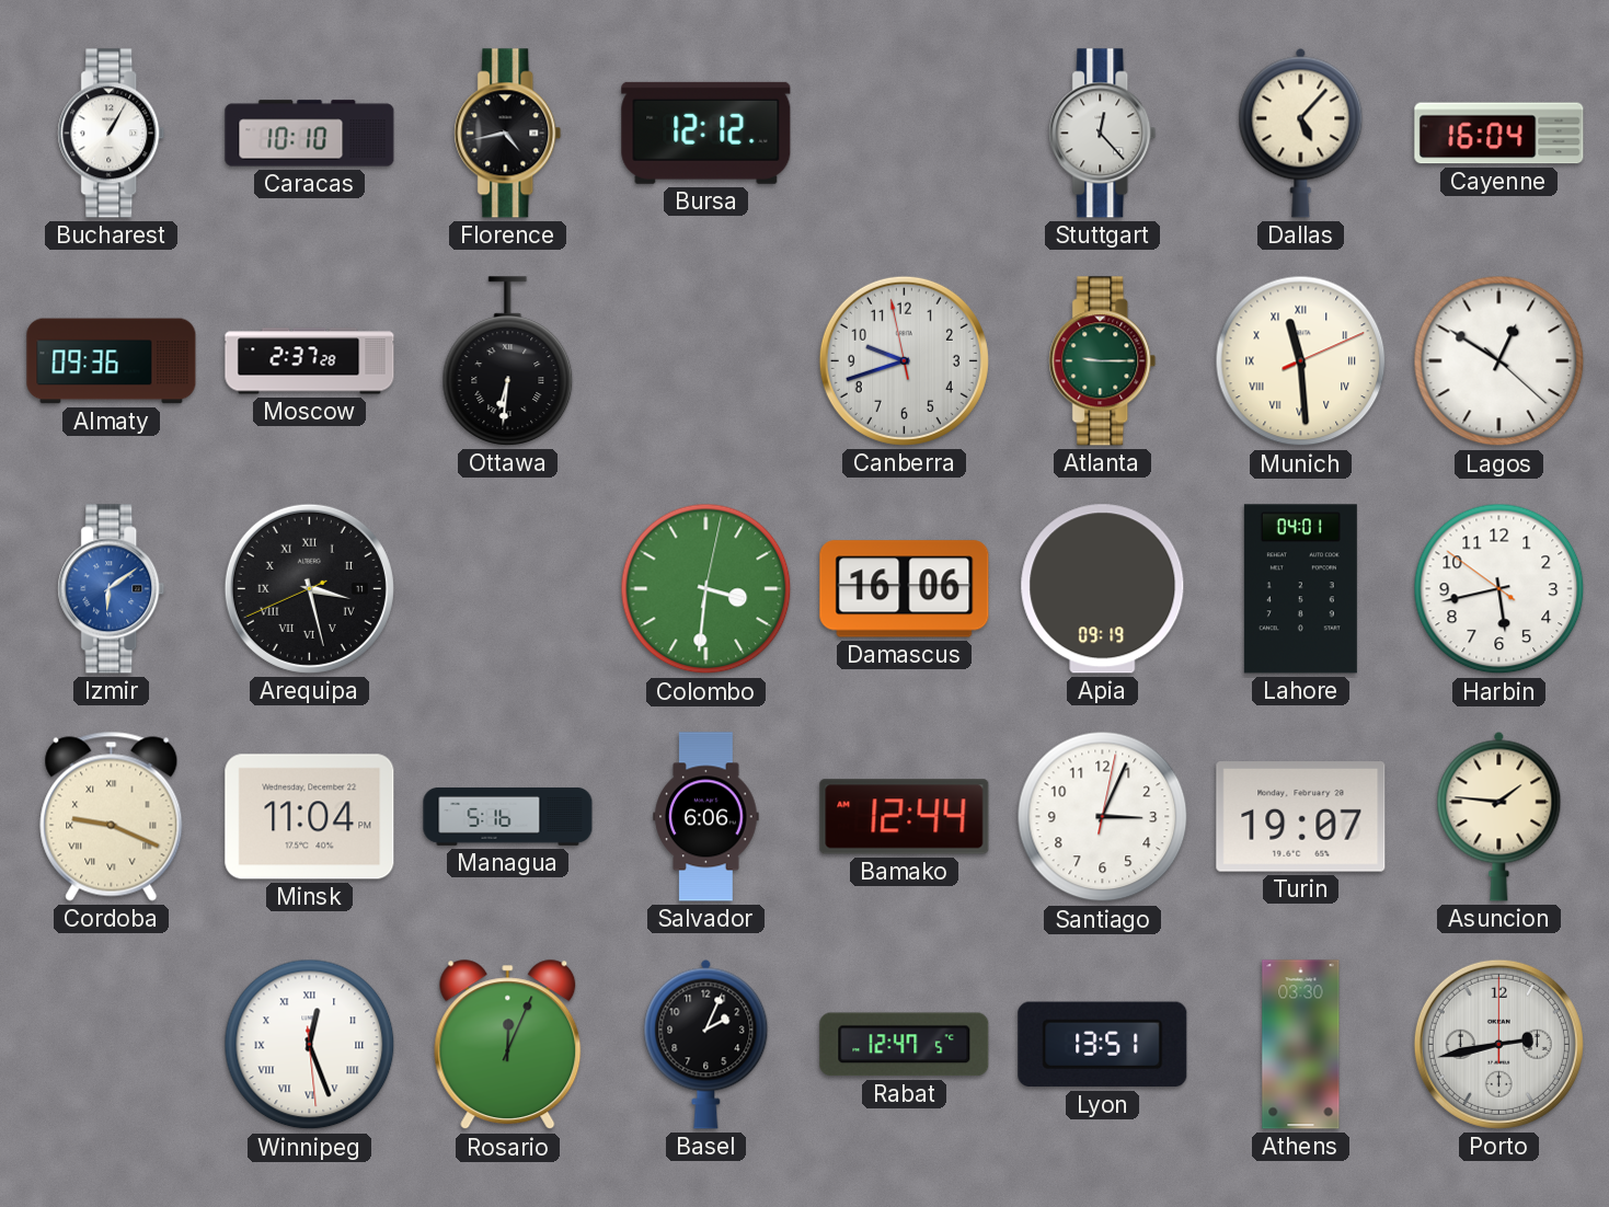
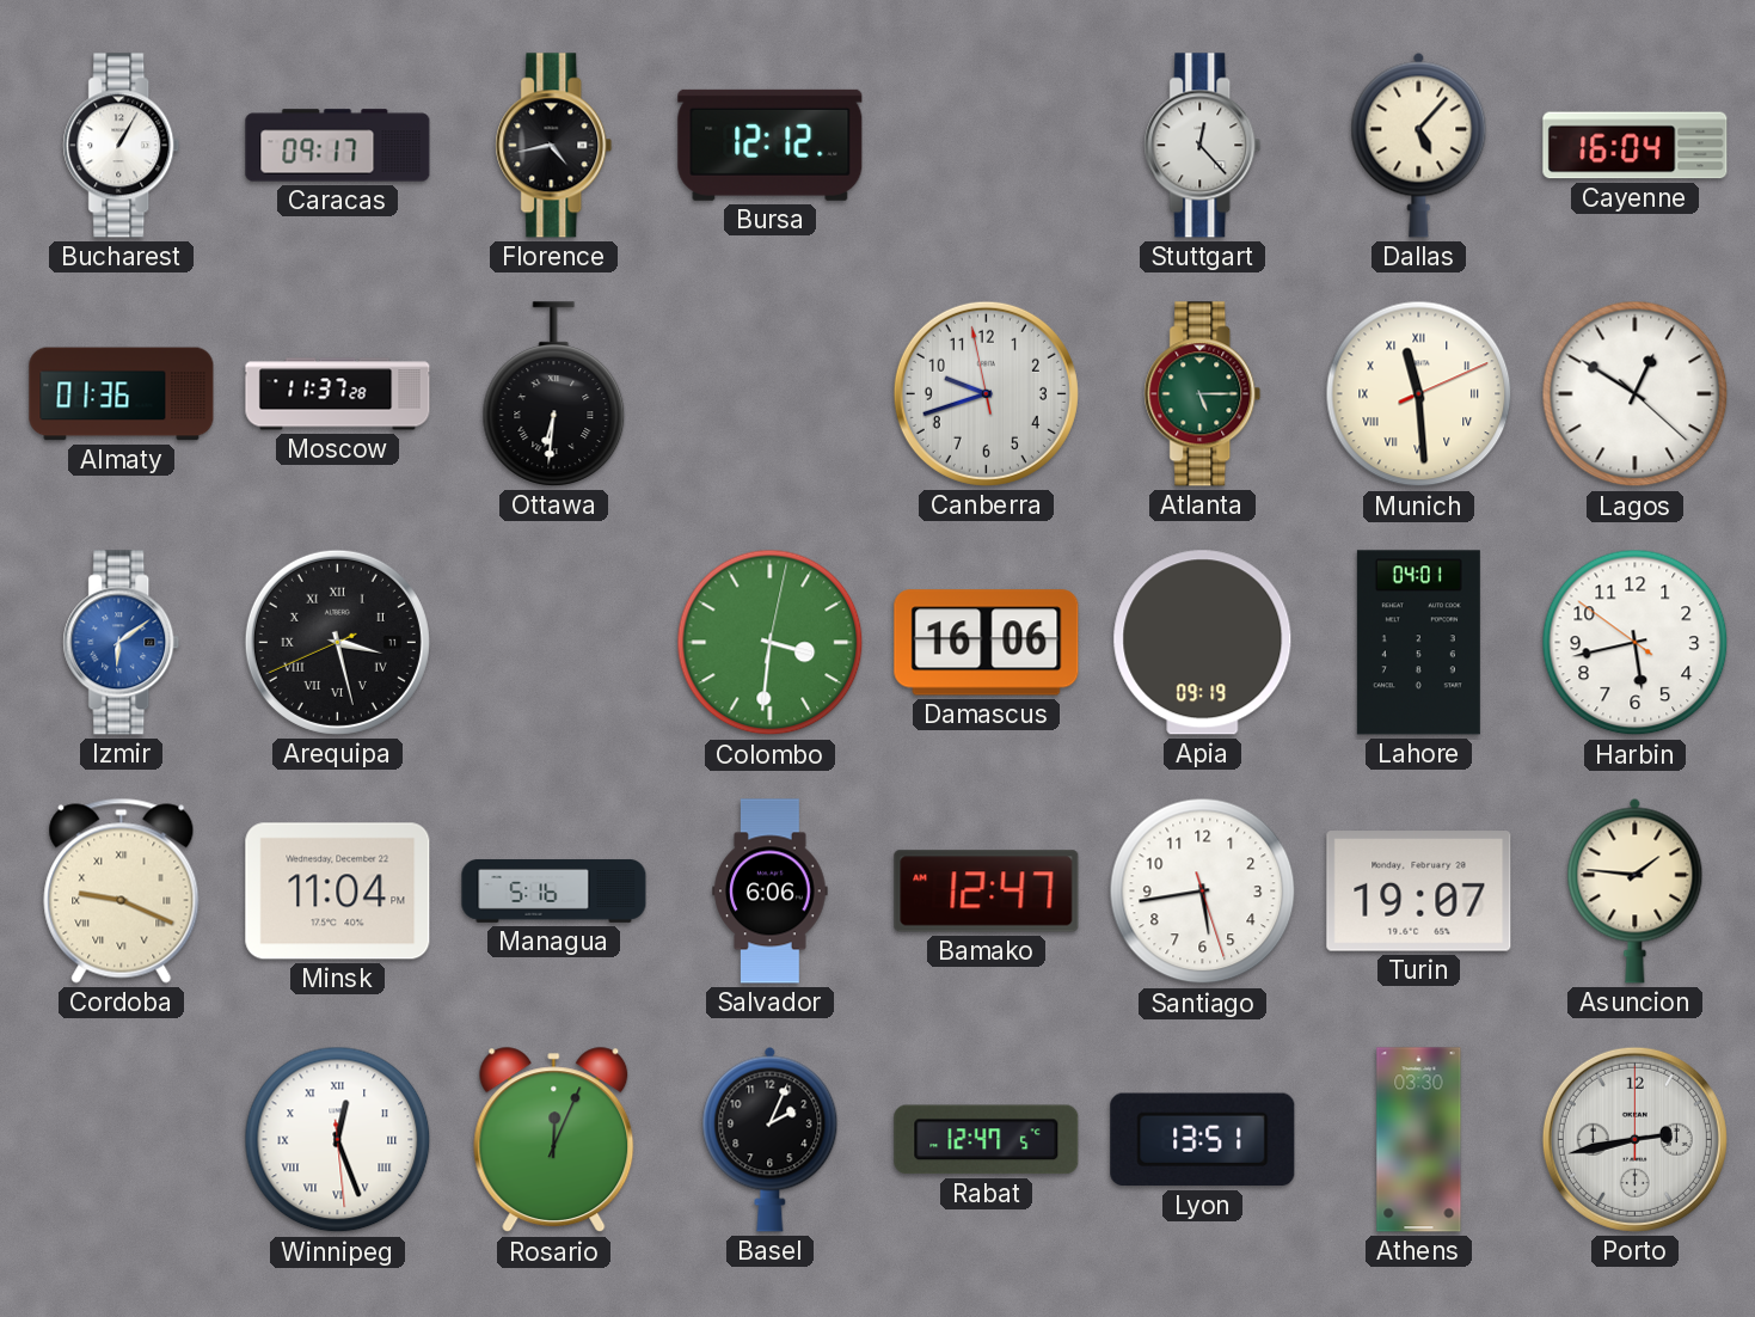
Caracas: 10:10 -> 09:17 (338, 146)
Almaty: 09:36 -> 01:36 (122, 394)
Moscow: 2:37 -> 11:37 (338, 394)
Atlanta: 9:15 -> 5:15 (1203, 394)
Bamako: 12:44 -> 12:47 (987, 892)
Santiago: 3:04 -> 5:43 (1203, 892)
